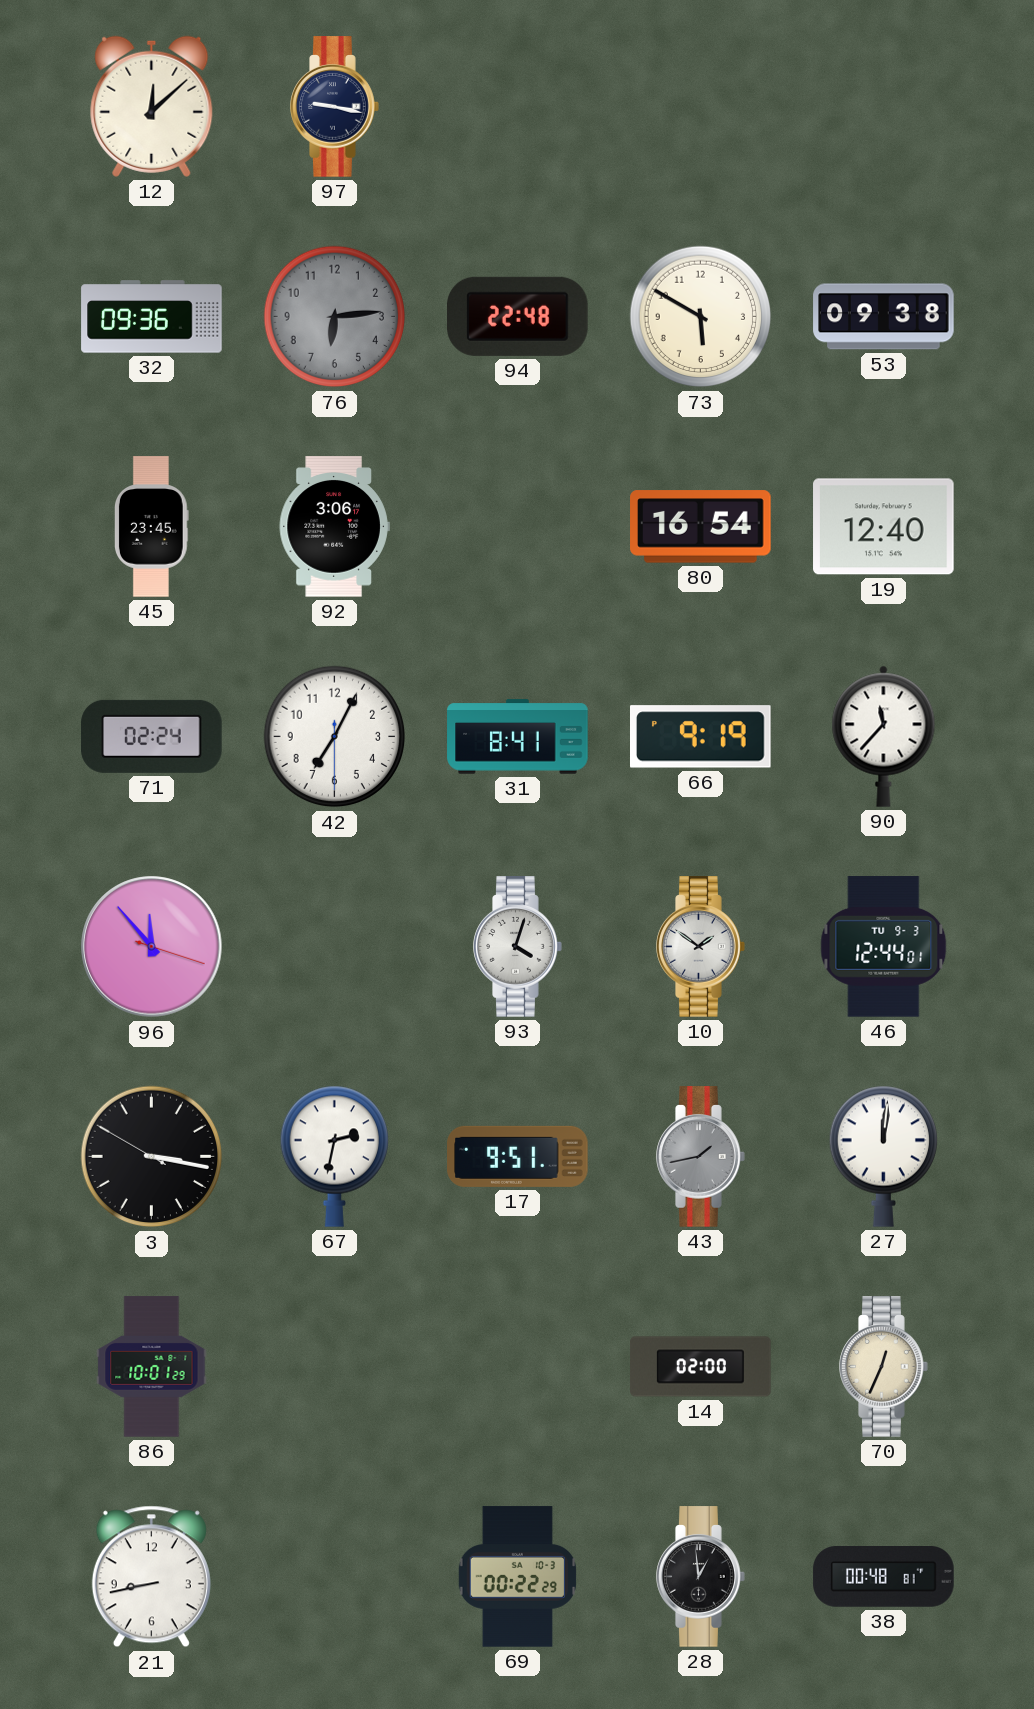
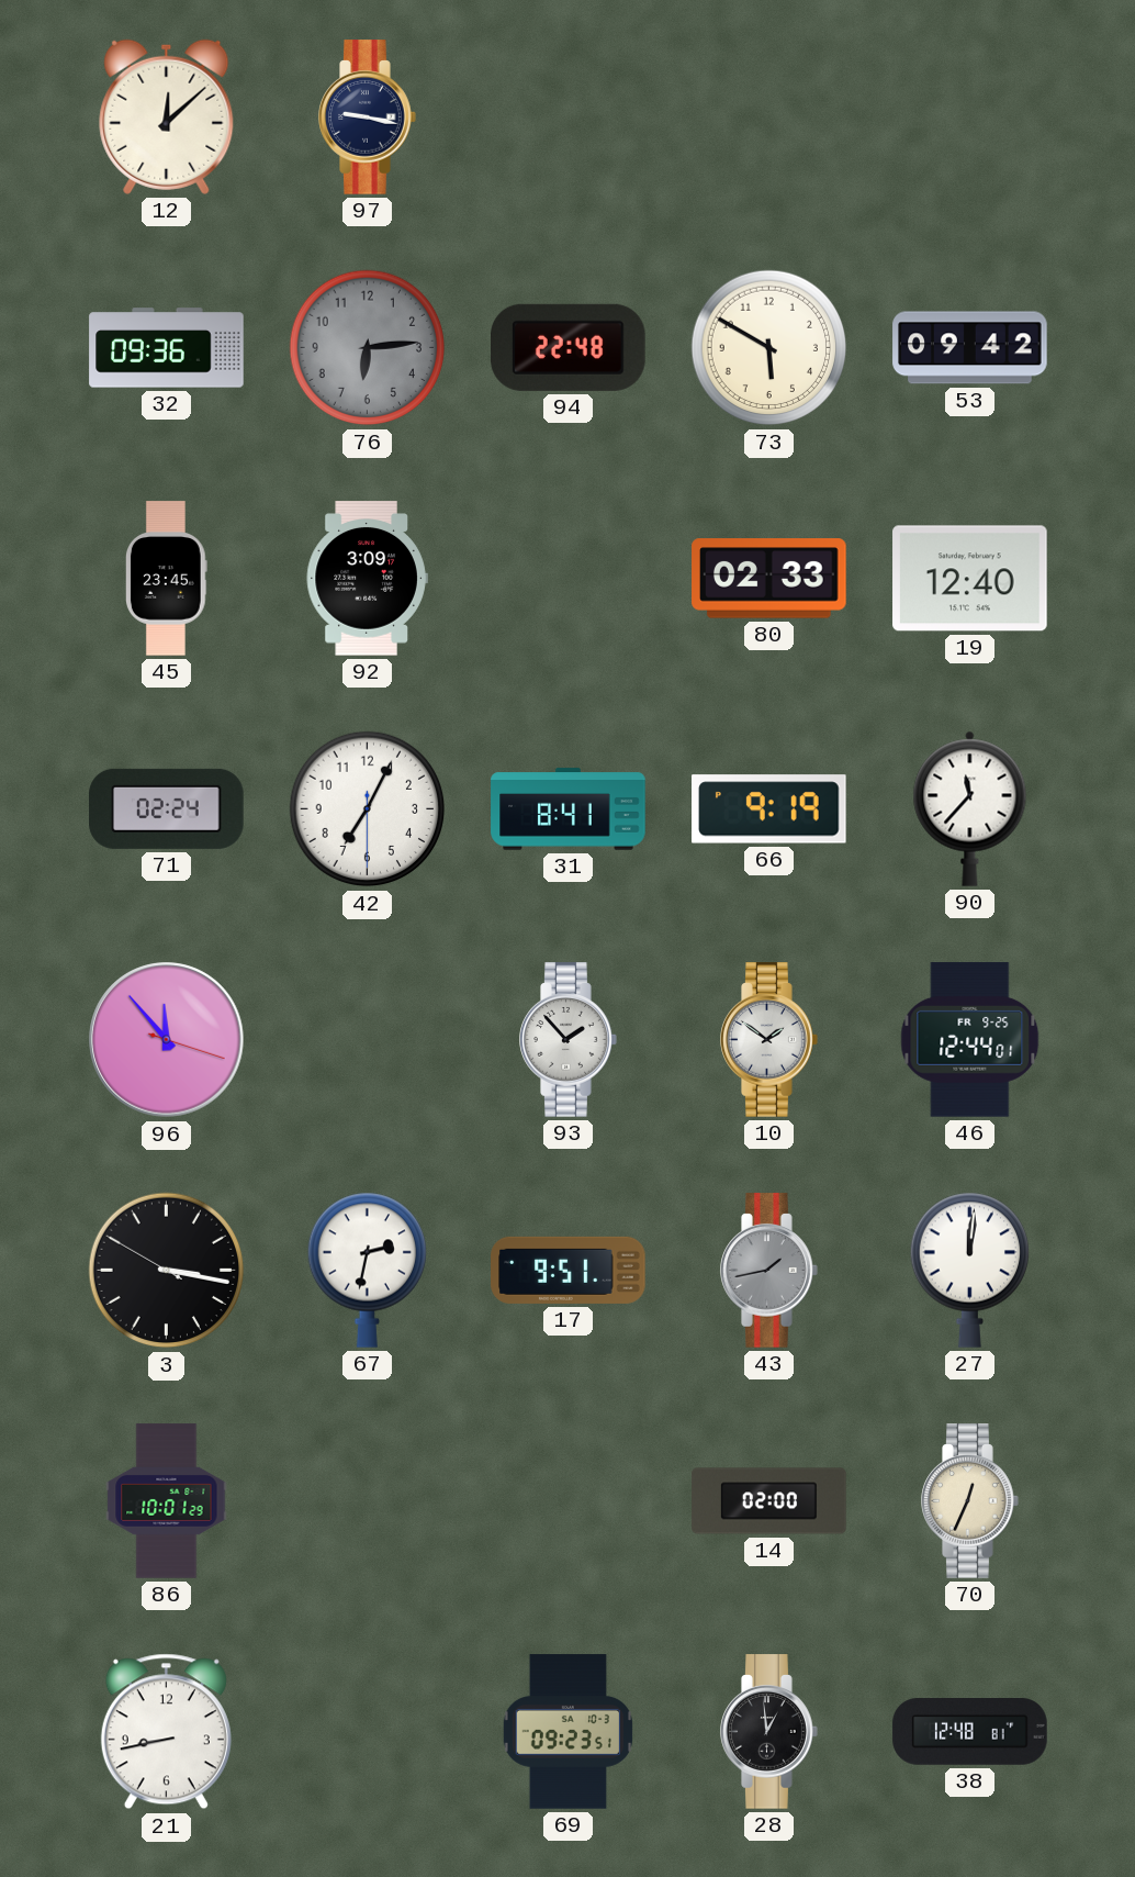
53: 09:38 -> 09:42 (970, 348)
92: 3:06 -> 3:09 (367, 579)
80: 16:54 -> 02:33 (769, 579)
93: 4:03 -> 1:53 (569, 1040)
46 date: TU 9-3 -> FR 9-25 (970, 1040)
69: 00:22 -> 09:23 (567, 1732)
38: 00:48 -> 12:48 (970, 1732)
